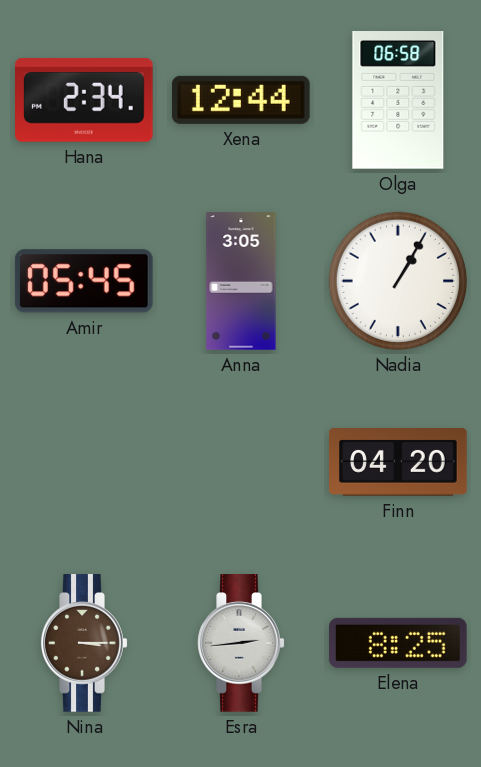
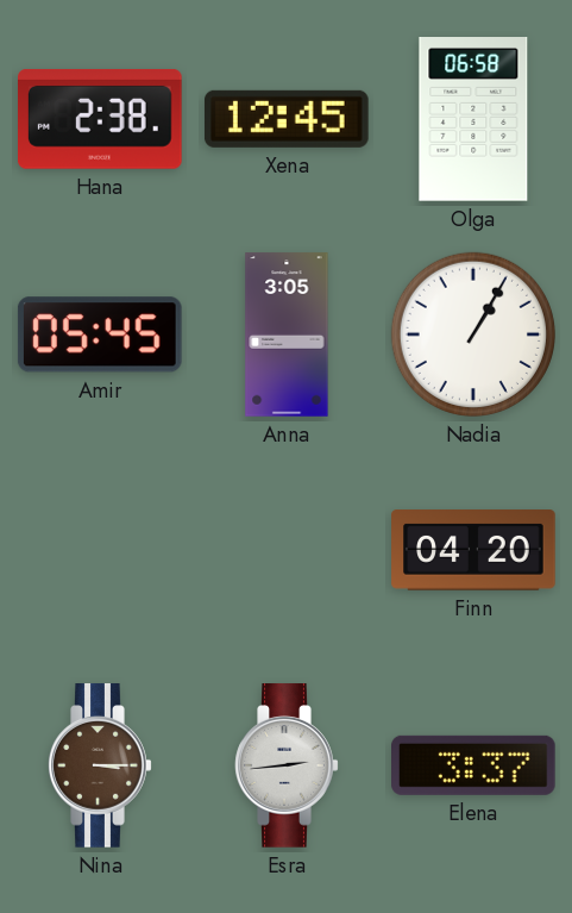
Hana: 2:34 -> 2:38 (101, 120)
Xena: 12:44 -> 12:45 (287, 119)
Elena: 8:25 -> 3:37 (474, 765)
